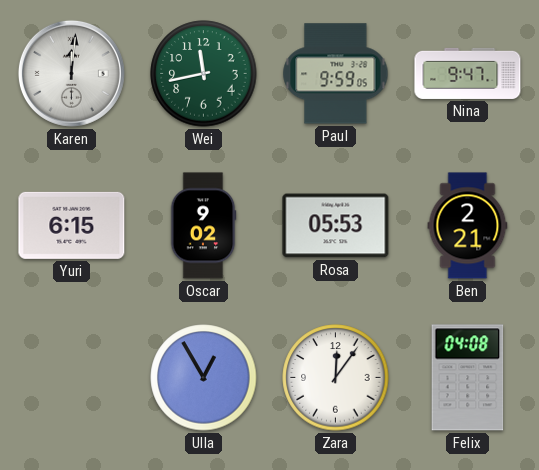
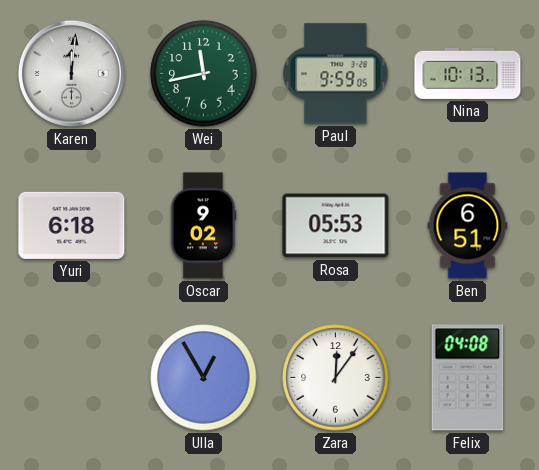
Nina: 9:47 -> 10:13 (468, 73)
Yuri: 6:15 -> 6:18 (72, 225)
Ben: 2:21 -> 6:51 (468, 226)
